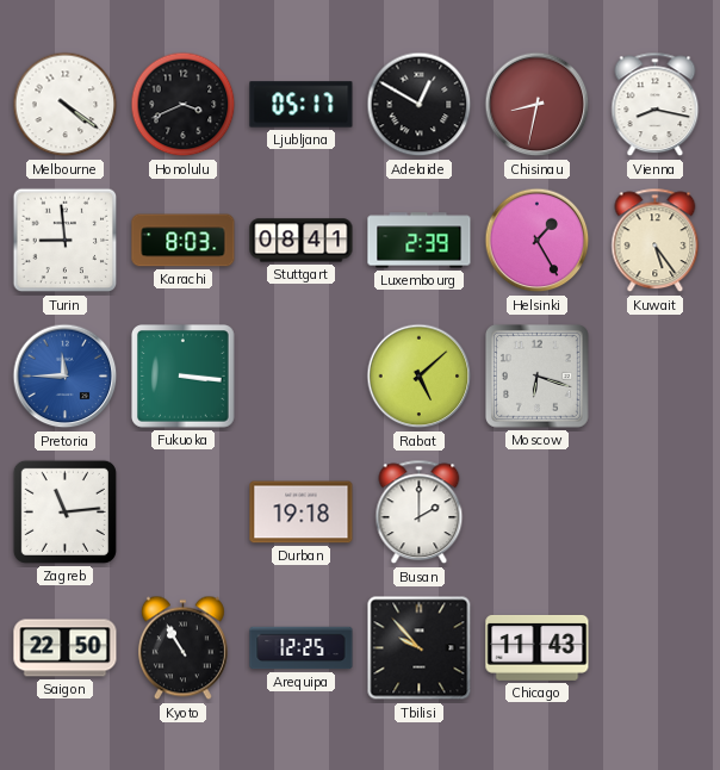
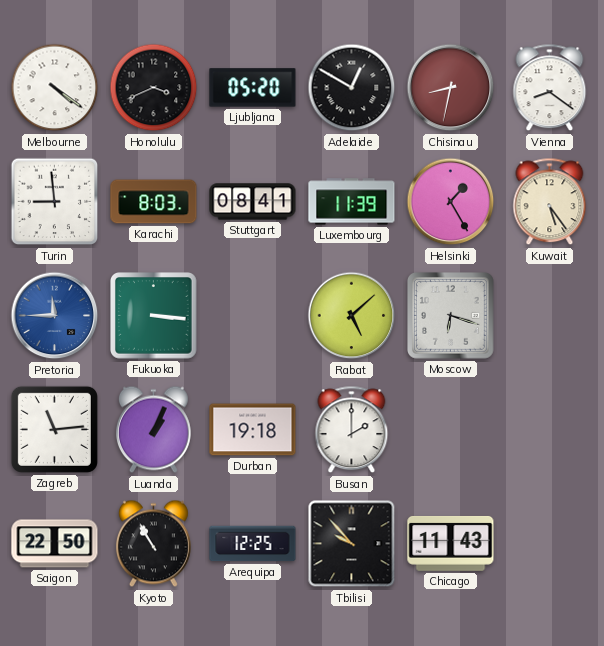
Ljubljana: 05:17 -> 05:20 (253, 88)
Vienna: 8:17 -> 8:21 (550, 88)
Luxembourg: 2:39 -> 11:39 (352, 202)
Luanda: none -> 1:04 (153, 430)
